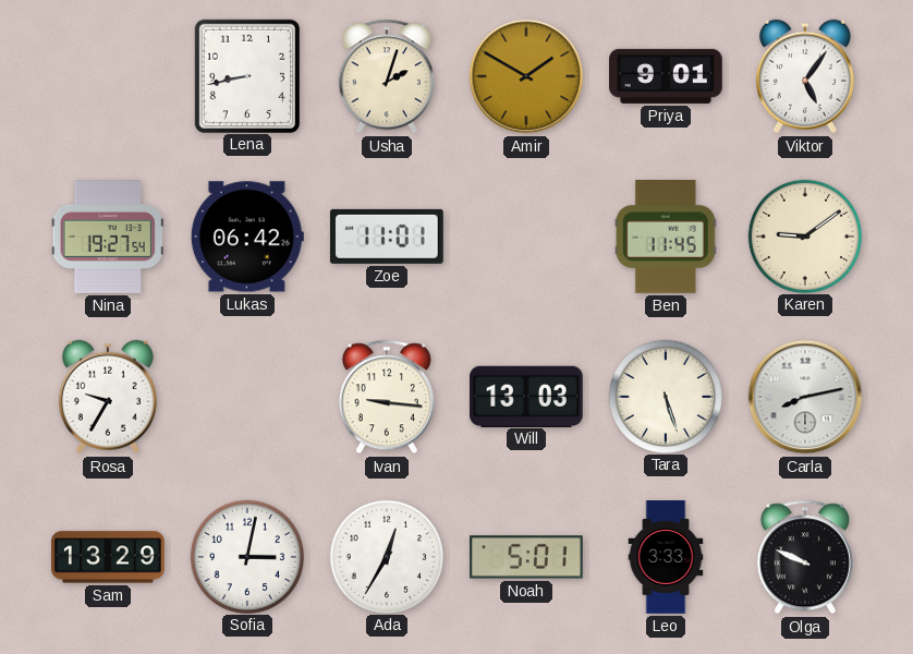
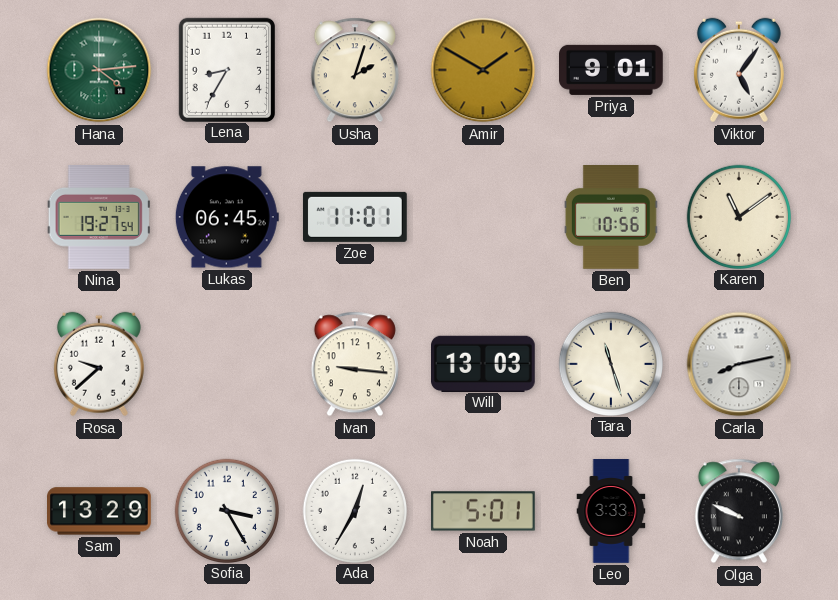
Hana: none -> 4:14 (99, 70)
Lena: 8:43 -> 8:35 (226, 69)
Lukas: 06:42 -> 06:45 (227, 217)
Ben: 11:45 -> 10:56 (611, 218)
Karen: 9:09 -> 11:09 (738, 216)
Rosa: 9:35 -> 9:38 (99, 364)
Tara: 5:27 -> 11:27 (610, 363)
Sofia: 3:02 -> 3:25 (226, 510)
